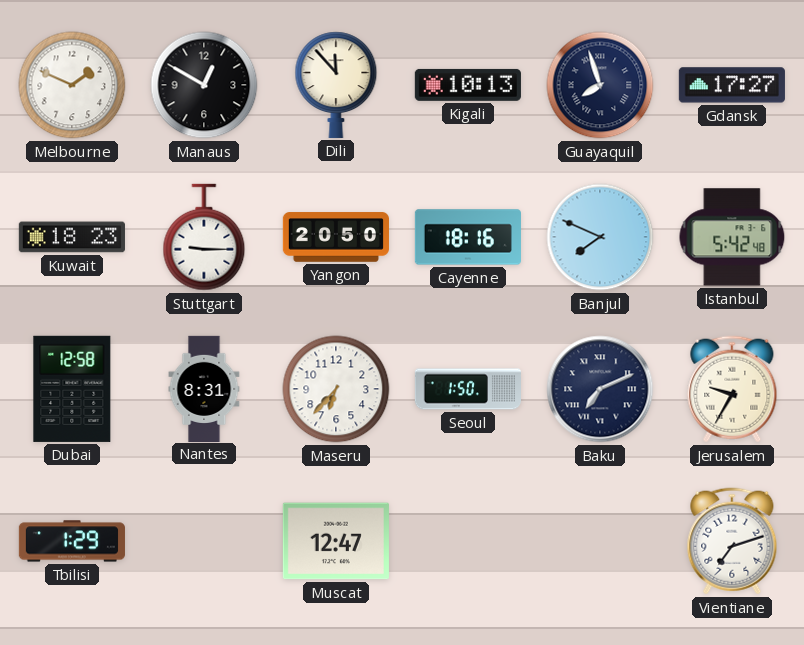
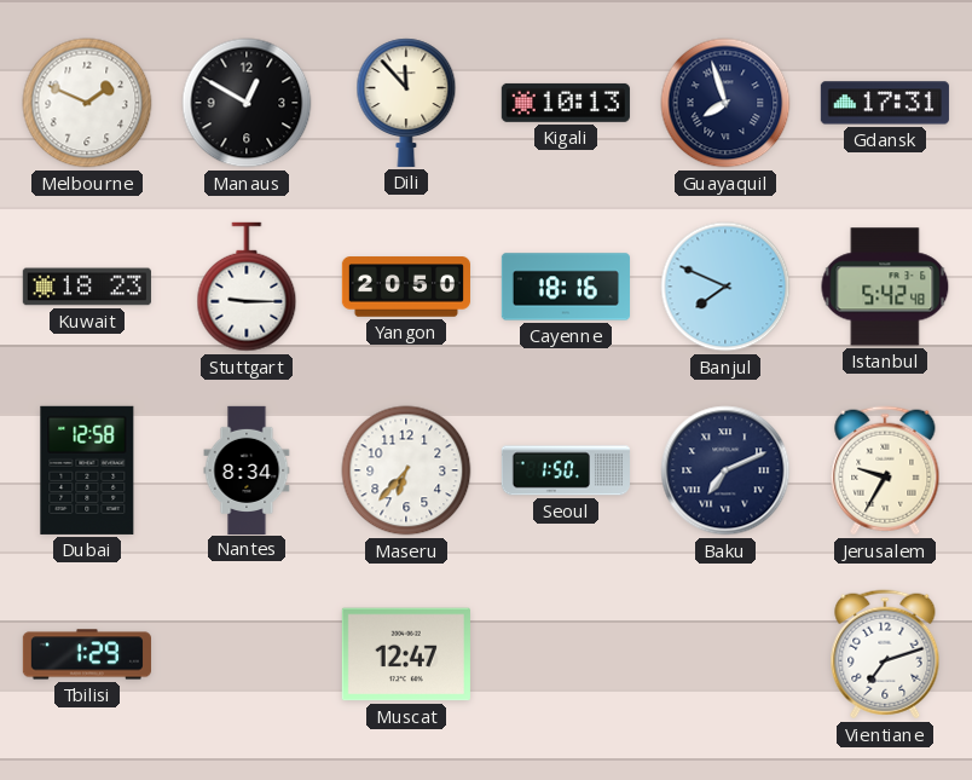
Gdansk: 17:27 -> 17:31 (885, 103)
Nantes: 8:31 -> 8:34 (247, 469)
